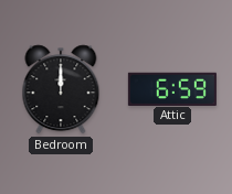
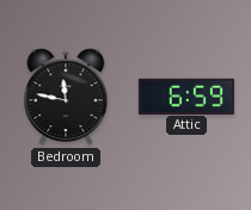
Bedroom: 12:00 -> 11:47 (66, 97)
